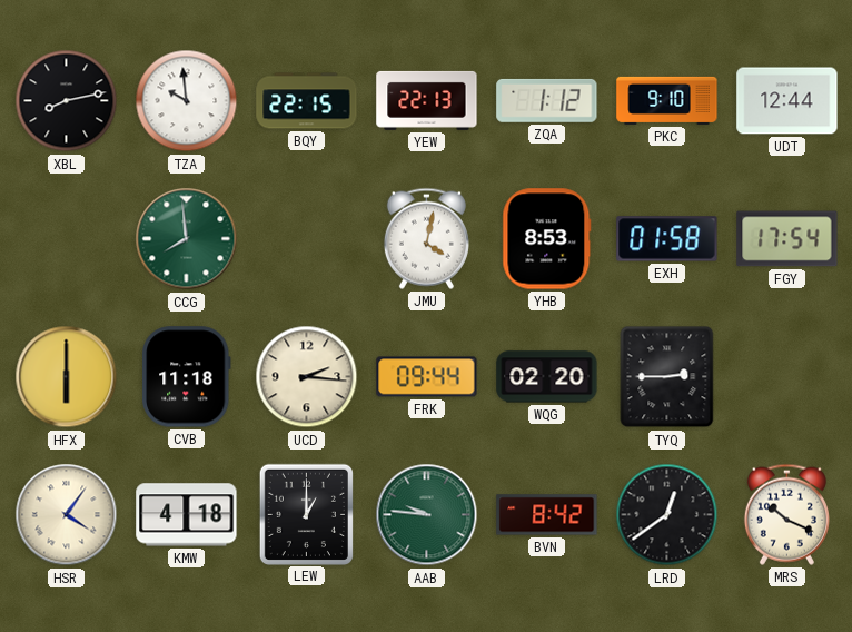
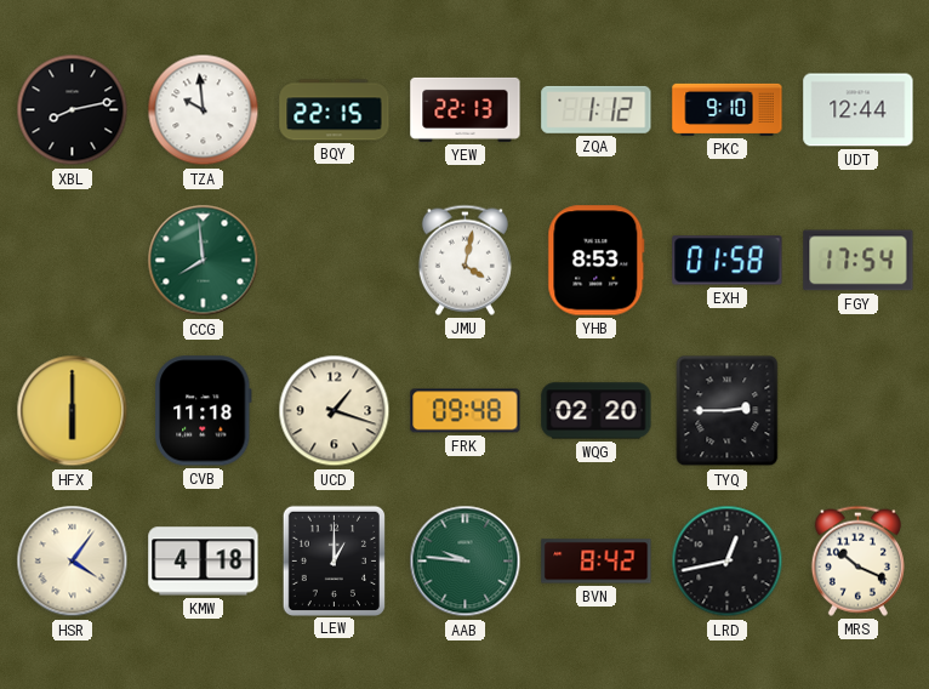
UCD: 2:16 -> 1:18 (335, 411)
FRK: 09:44 -> 09:48 (466, 411)
LRD: 12:39 -> 12:43 (728, 562)
